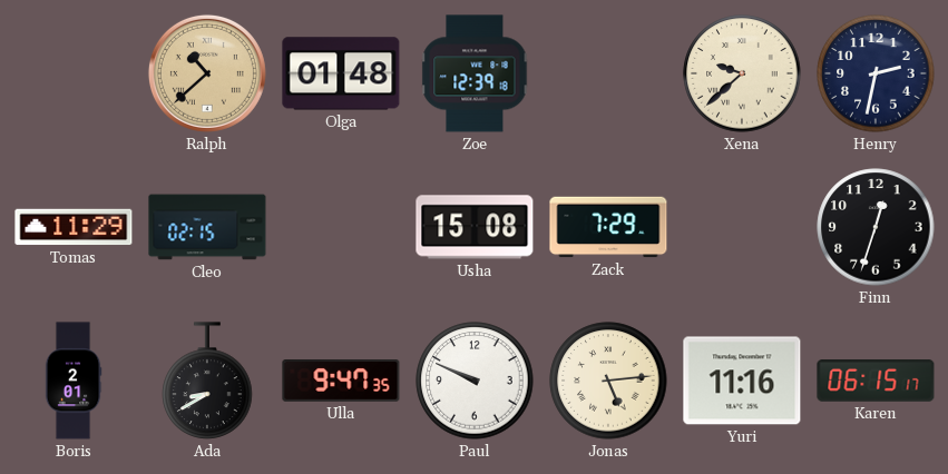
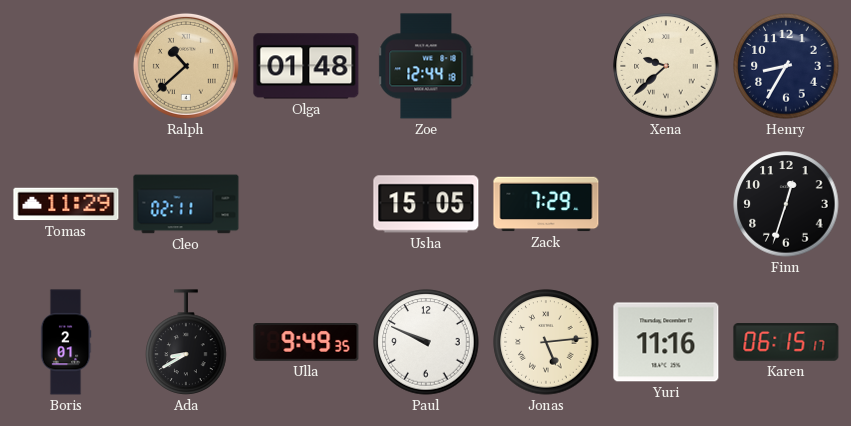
Zoe: 12:39 -> 12:44 (426, 66)
Henry: 2:32 -> 8:35 (786, 66)
Cleo: 02:15 -> 02:11 (186, 204)
Usha: 15:08 -> 15:05 (426, 204)
Ulla: 9:47 -> 9:49 (306, 343)
